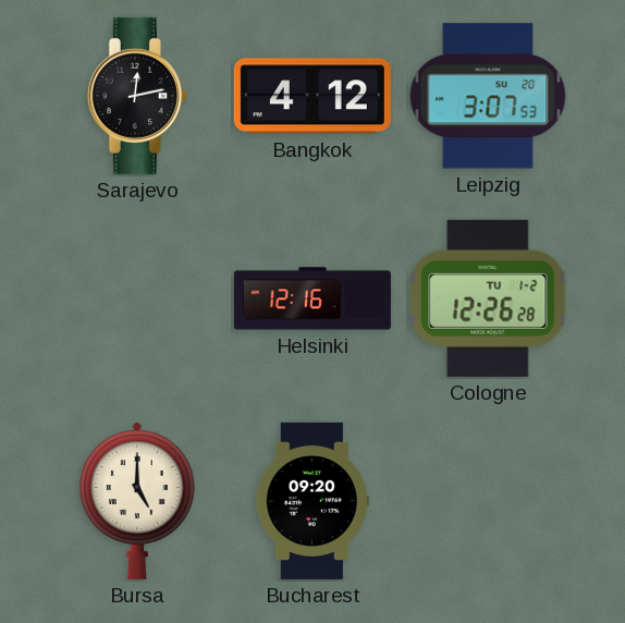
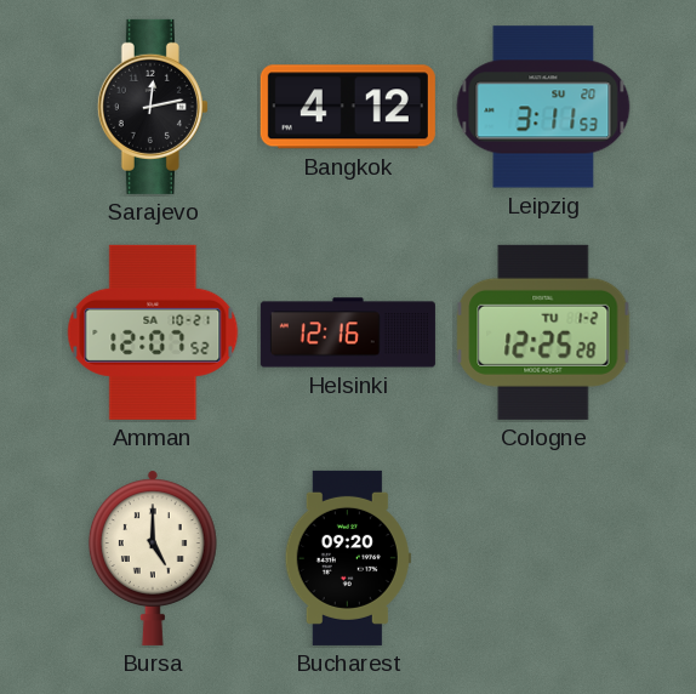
Leipzig: 3:07 -> 3:11 (543, 107)
Amman: none -> 12:07 (153, 332)
Cologne: 12:26 -> 12:25 (543, 332)
